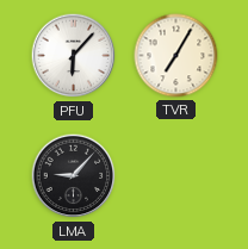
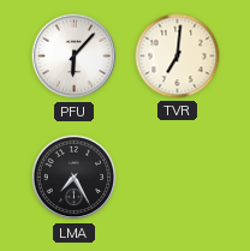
TVR: 7:05 -> 7:01 (178, 56)
LMA: 9:07 -> 7:25 (75, 178)
